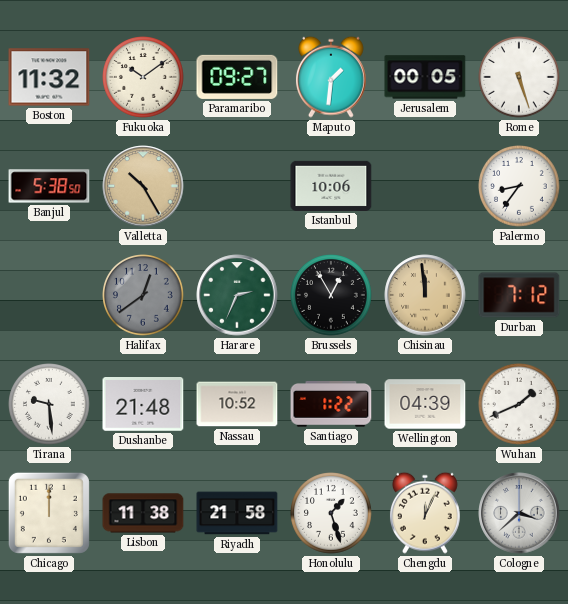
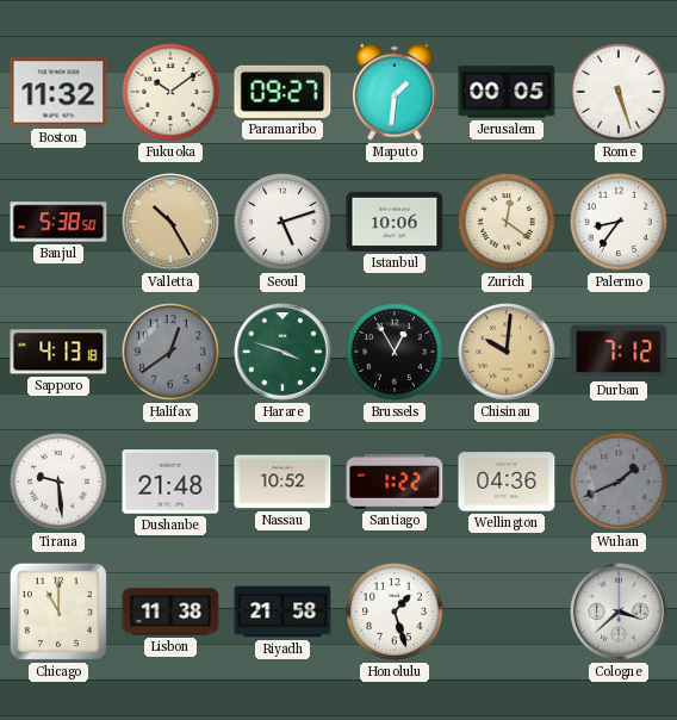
Seoul: none -> 5:12 (284, 223)
Zurich: none -> 12:21 (508, 223)
Sapporo: none -> 4:13 (58, 352)
Harare: 2:34 -> 3:48 (282, 352)
Chisinau: 11:59 -> 10:01 (507, 352)
Wellington: 04:39 -> 04:36 (507, 482)
Wuhan dial: white -> grey (620, 483)
Chicago: 12:00 -> 11:00 (58, 612)
Chengdu: 12:04 -> none (425, 513)
